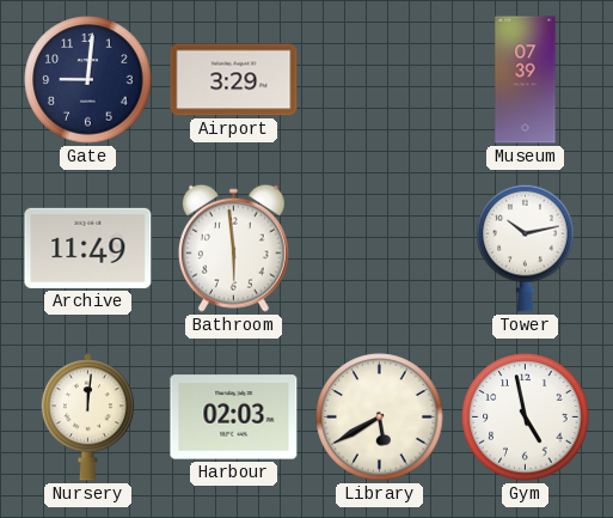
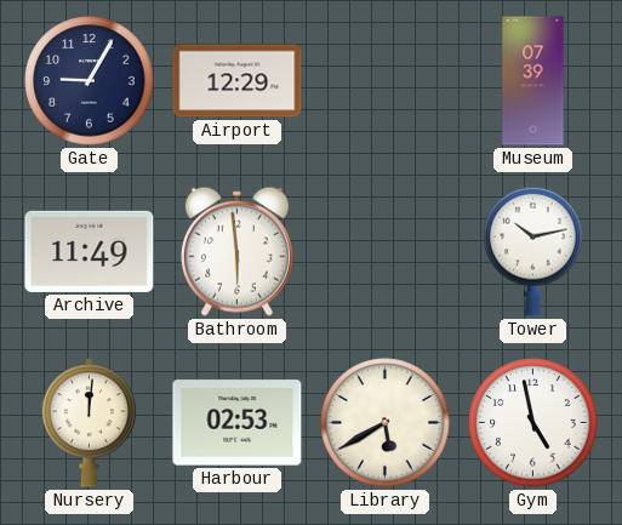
Gate: 9:01 -> 9:05 (90, 81)
Airport: 3:29 -> 12:29 (238, 81)
Harbour: 02:03 -> 02:53 (238, 423)
